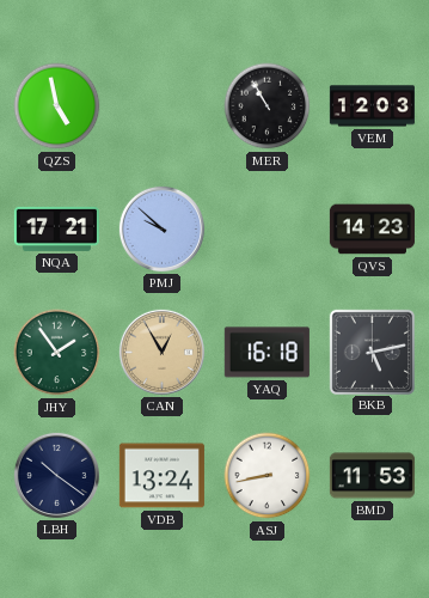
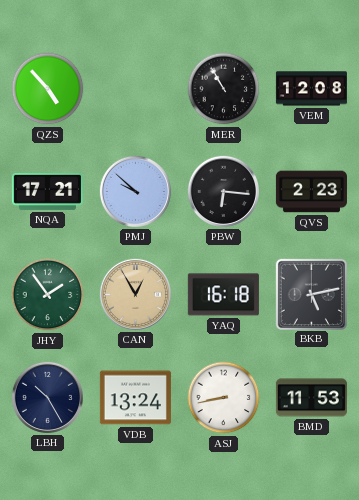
QZS: 4:58 -> 4:53 (48, 89)
VEM: 12:03 -> 12:08 (311, 89)
PBW: none -> 6:16 (223, 191)
QVS: 14:23 -> 2:23 (311, 192)
LBH: 10:21 -> 10:25 (47, 397)
